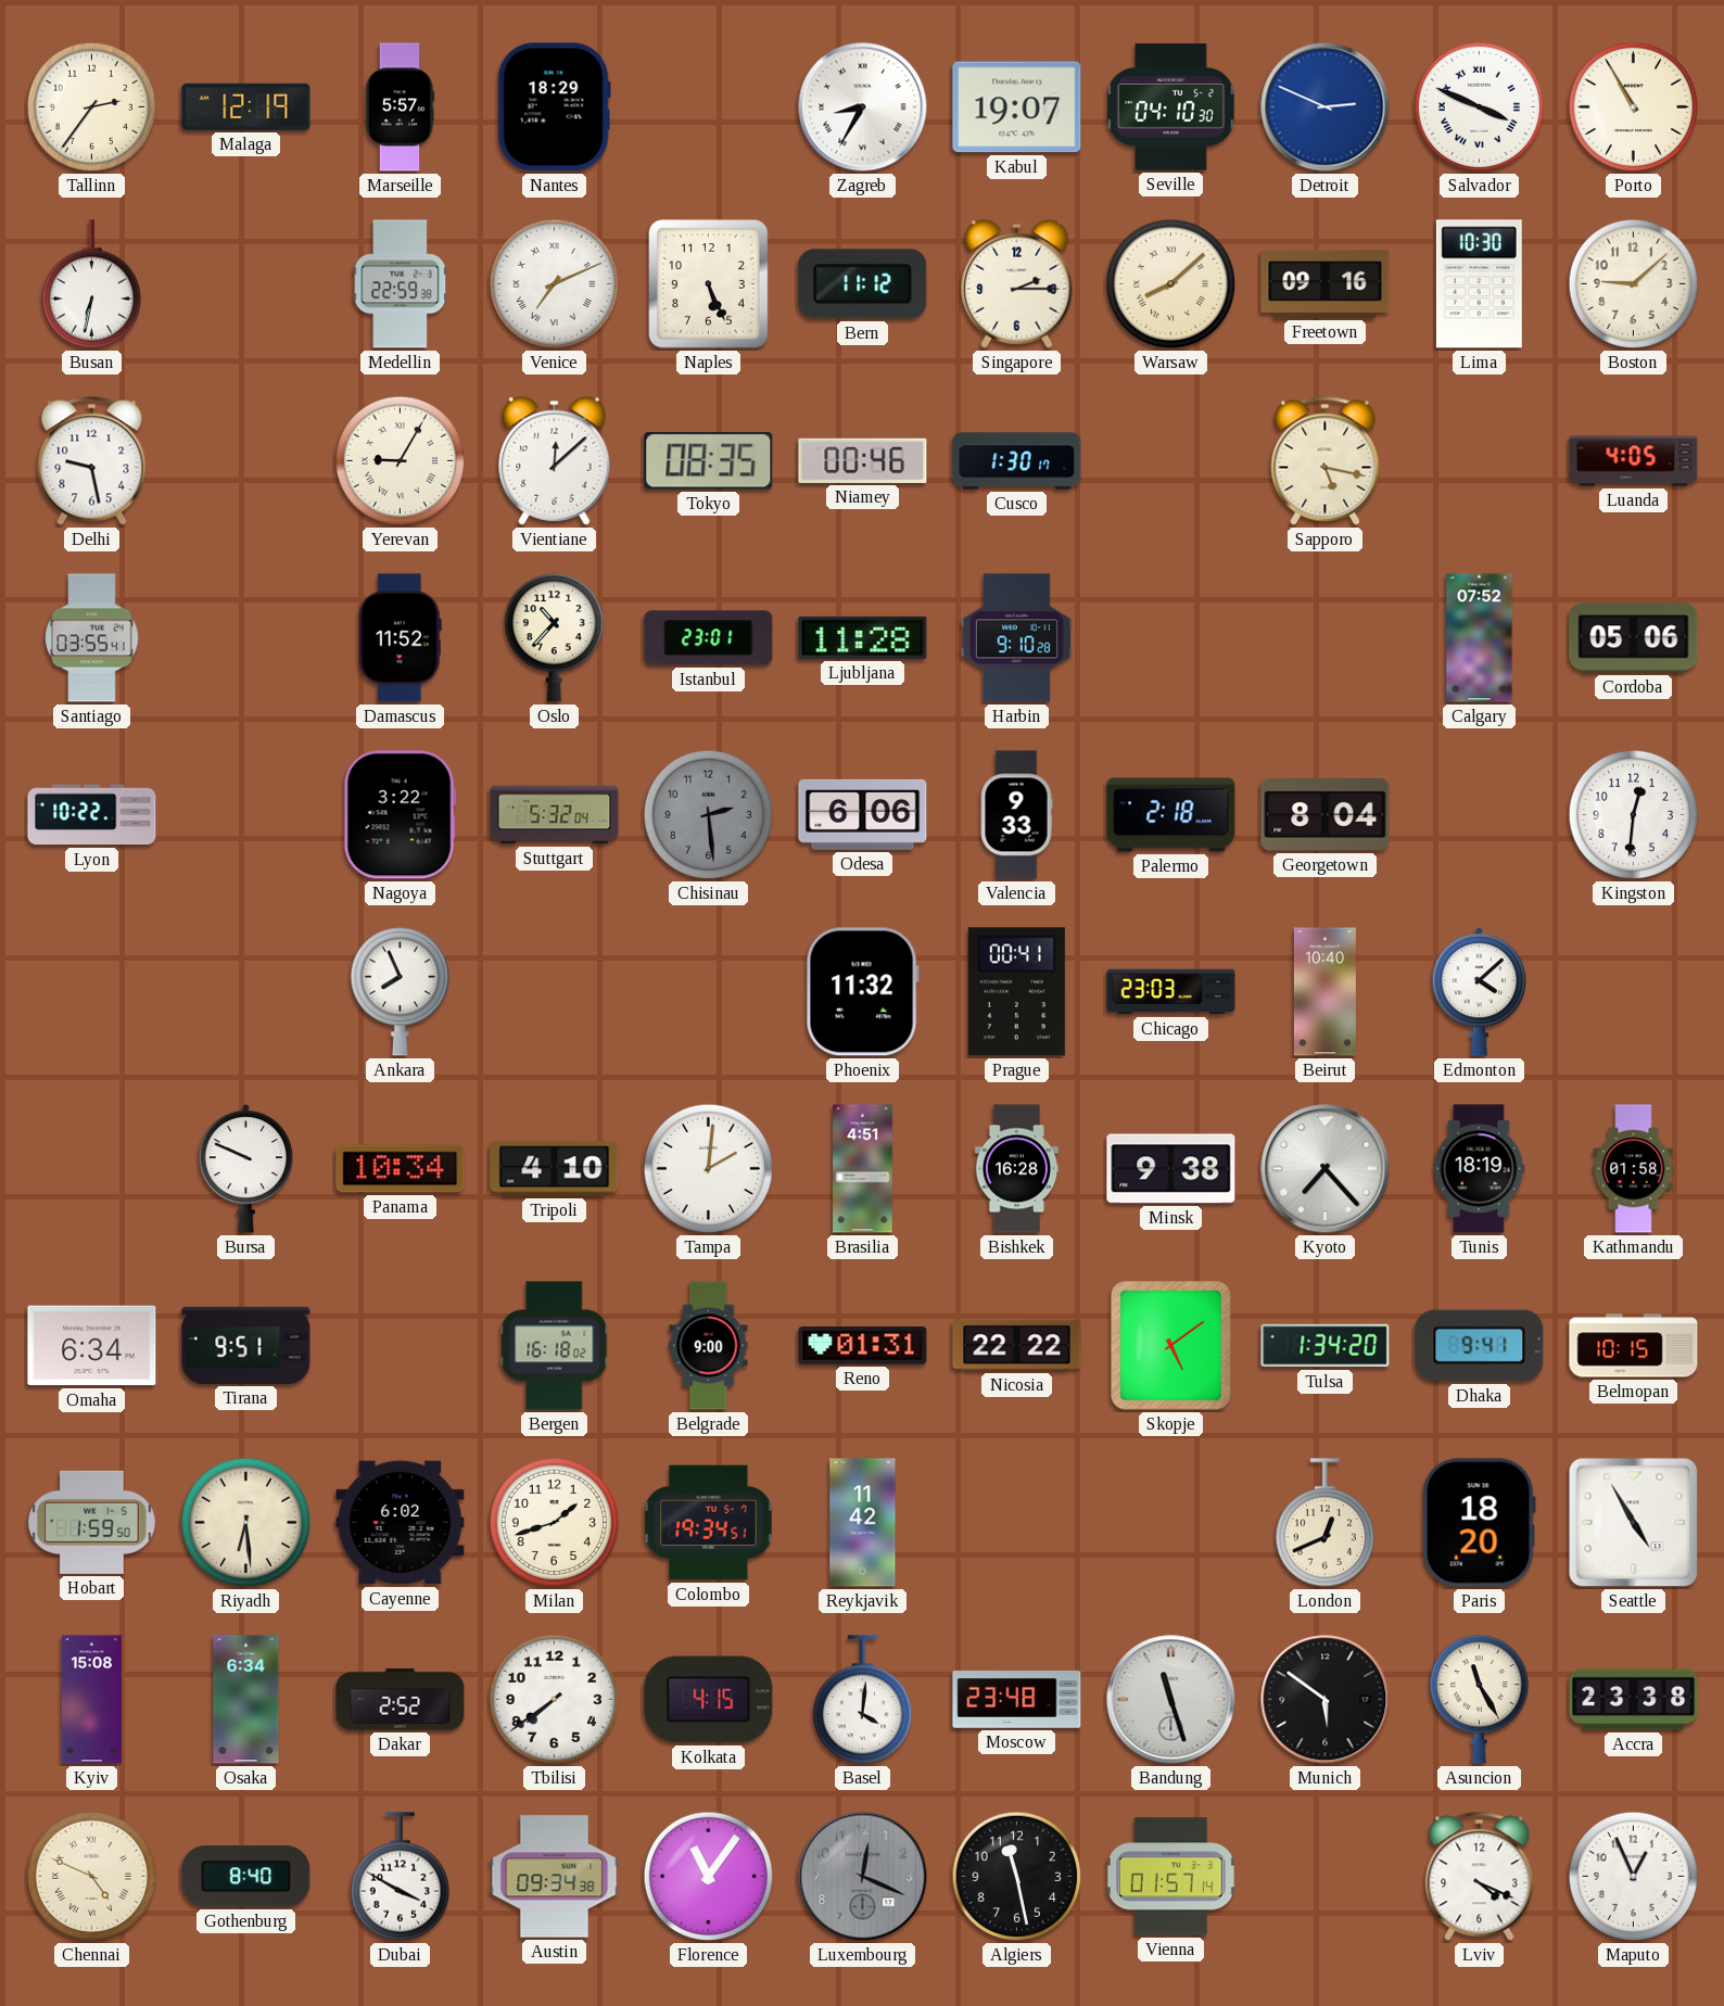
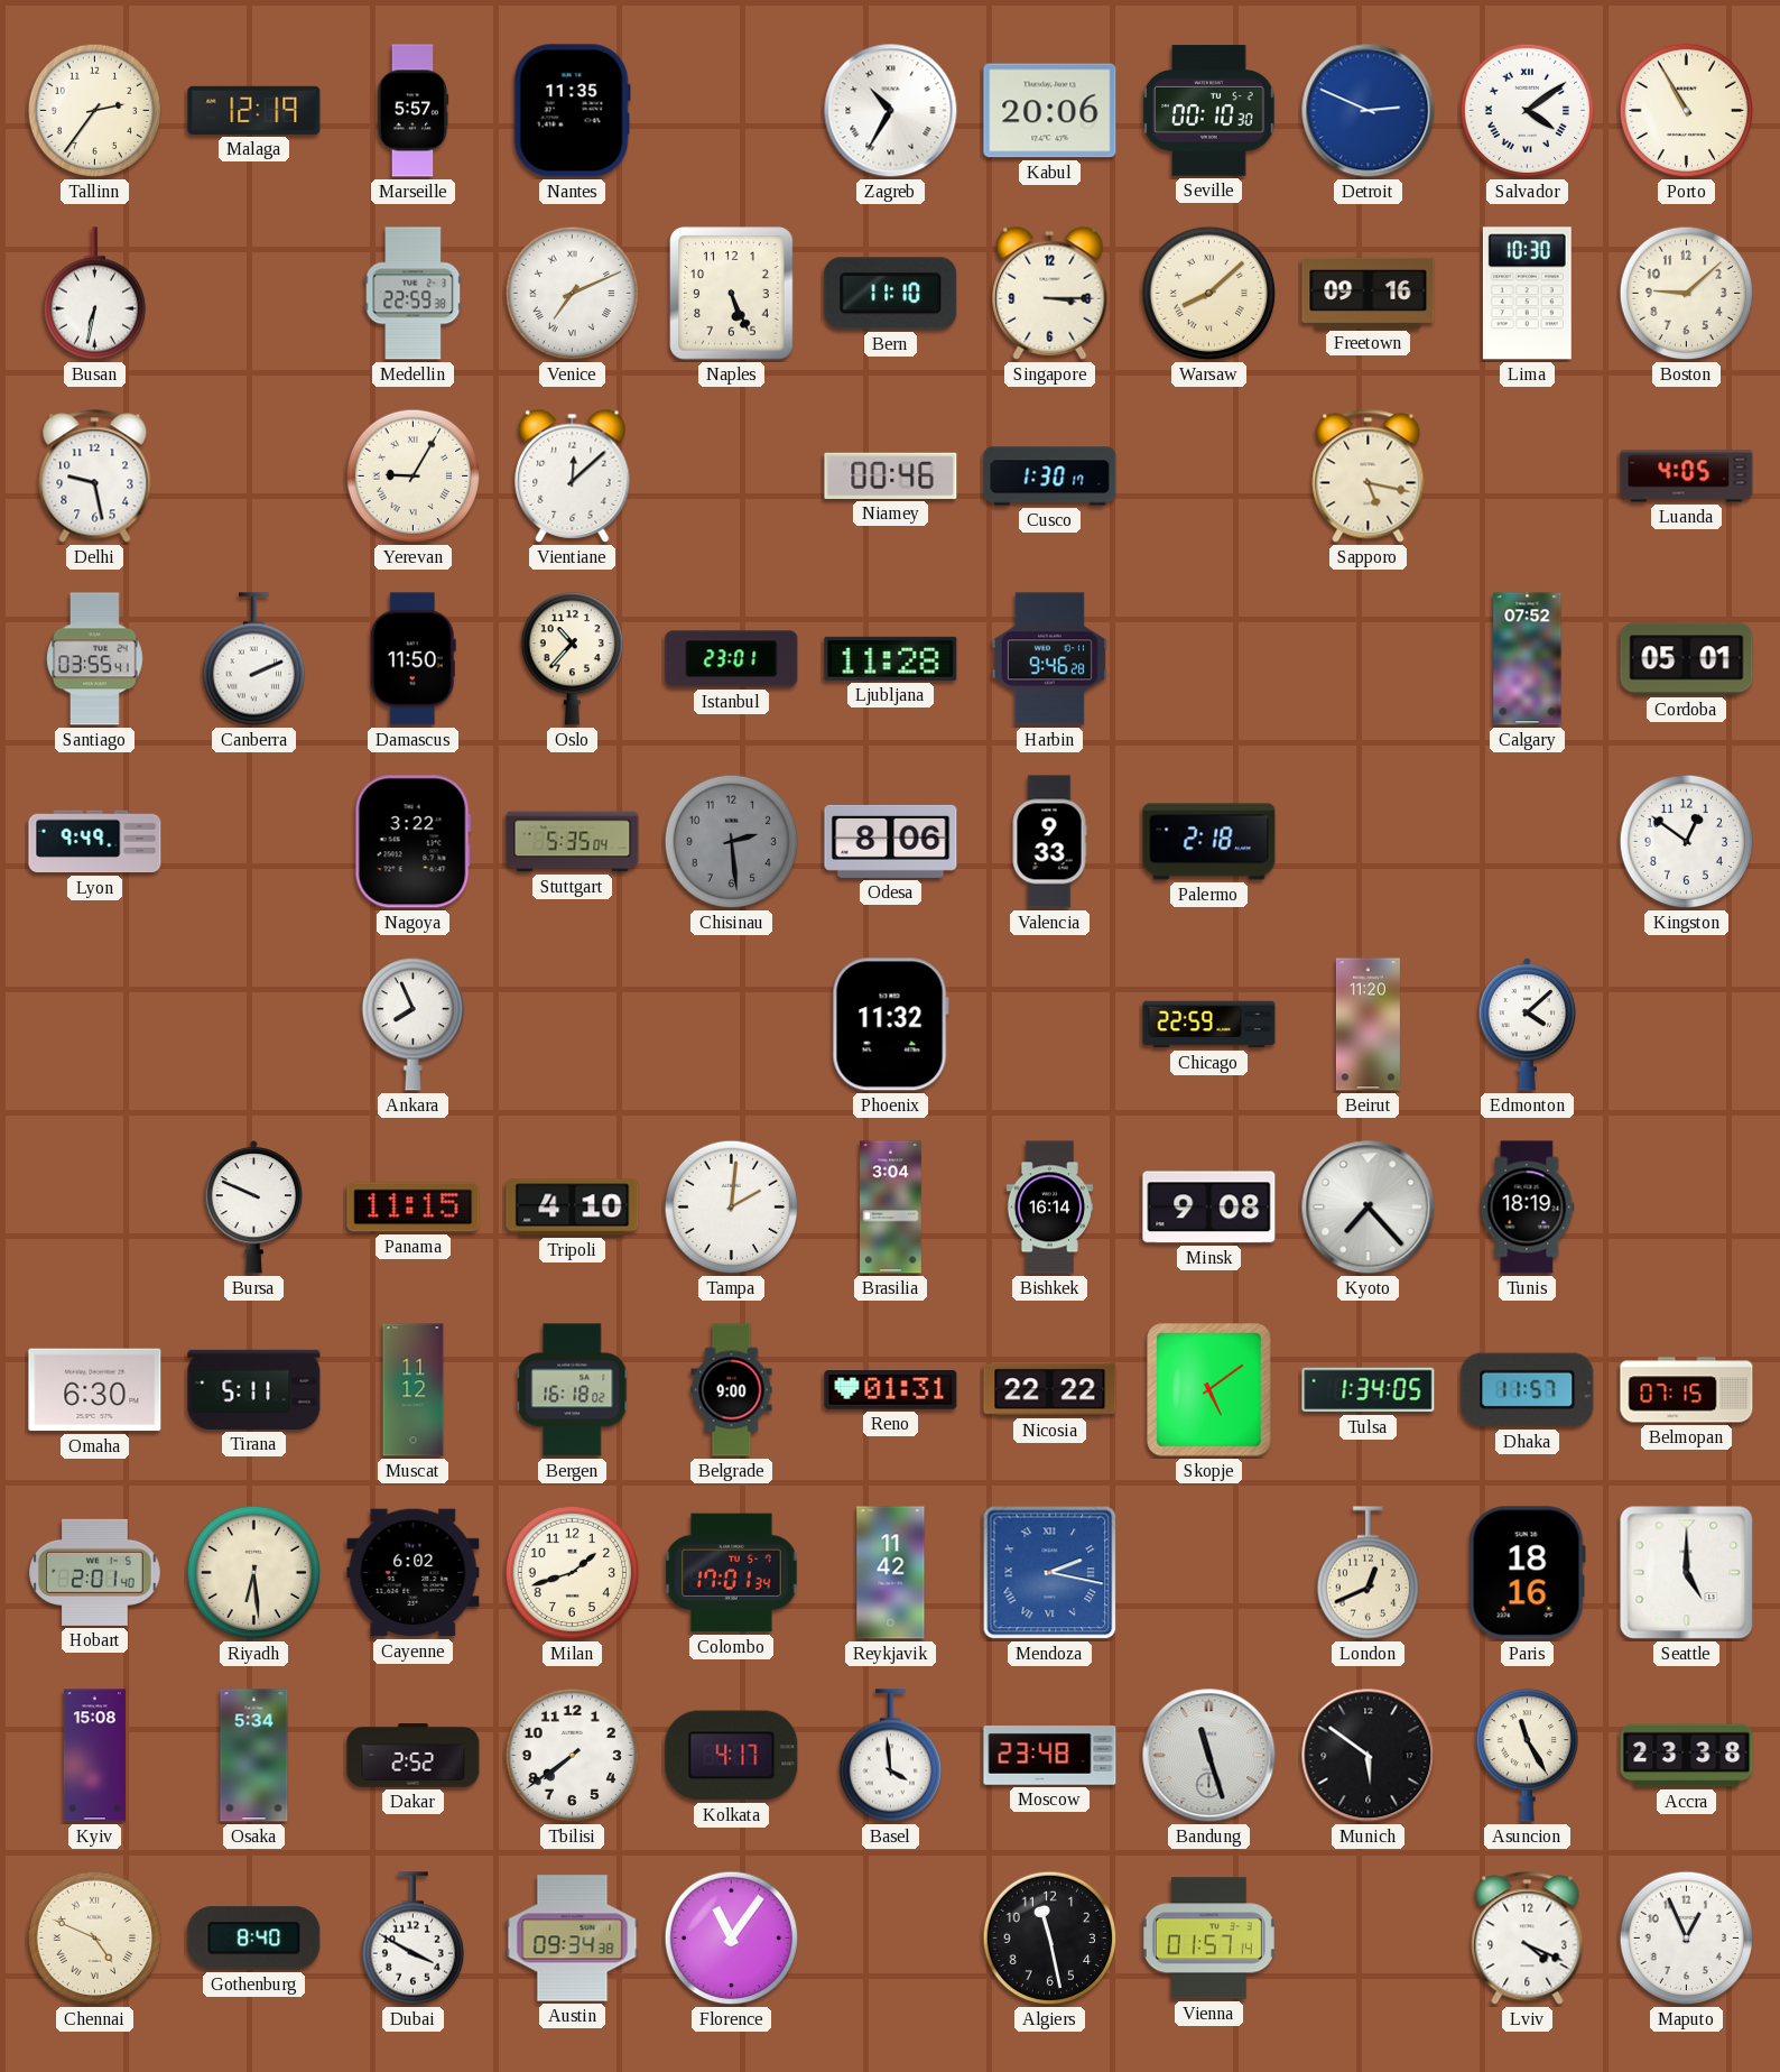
Nantes: 18:29 -> 11:35 (572, 111)
Zagreb: 8:35 -> 10:35 (891, 111)
Kabul: 19:07 -> 20:06 (1050, 111)
Seville: 04:10 -> 00:10 (1209, 111)
Salvador: 3:49 -> 4:09 (1528, 111)
Bern: 11:12 -> 11:10 (891, 294)
Singapore: 2:15 -> 3:15 (1050, 293)
Tokyo: 08:35 -> none (709, 461)
Canberra: none -> 2:11 (253, 659)
Damascus: 11:52 -> 11:50 (412, 659)
Harbin: 9:10 -> 9:46 (1049, 659)
Cordoba: 05:06 -> 05:01 (1687, 659)
Lyon: 10:22 -> 9:49 (95, 842)
Stuttgart: 5:32 -> 5:35 (573, 842)
Odesa: 6:06 -> 8:06 (891, 841)
Georgetown: 8:04 -> none (1326, 815)
Kingston: 12:31 -> 12:51 (1687, 842)
Prague: 00:41 -> none (1016, 992)
Chicago: 23:03 -> 22:59 (1209, 1025)
Beirut: 10:40 -> 11:20 (1368, 1025)
Panama: 10:34 -> 11:15 (414, 1208)
Brasilia: 4:51 -> 3:04 (891, 1208)
Bishkek: 16:28 -> 16:14 (1050, 1208)
Minsk: 9:38 -> 9:08 (1209, 1208)
Kathmandu: 01:58 -> none (1634, 1169)
Omaha: 6:34 -> 6:30 (95, 1390)
Tirana: 9:51 -> 5:11 (254, 1389)
Muscat: none -> 11:12 (414, 1390)
Tulsa: 1:34:20 -> 1:34:05 (1369, 1390)
Dhaka: 9:41 -> 11:57 (1528, 1390)
Belmopan: 10:15 -> 07:15 (1687, 1390)
Hobart: 1:59 -> 2:01 (95, 1572)
Colombo: 19:34 -> 17:01 (732, 1573)
Mendoza: none -> 2:17 (1050, 1573)
Paris: 18:20 -> 18:16 (1527, 1573)
Seattle: 4:55 -> 5:00 (1687, 1573)
Osaka: 6:34 -> 5:34 (254, 1756)
Kolkata: 4:15 -> 4:17 (732, 1756)
Basel: 4:01 -> 3:59 (890, 1756)
Luxembourg: 12:19 -> none (863, 1877)
